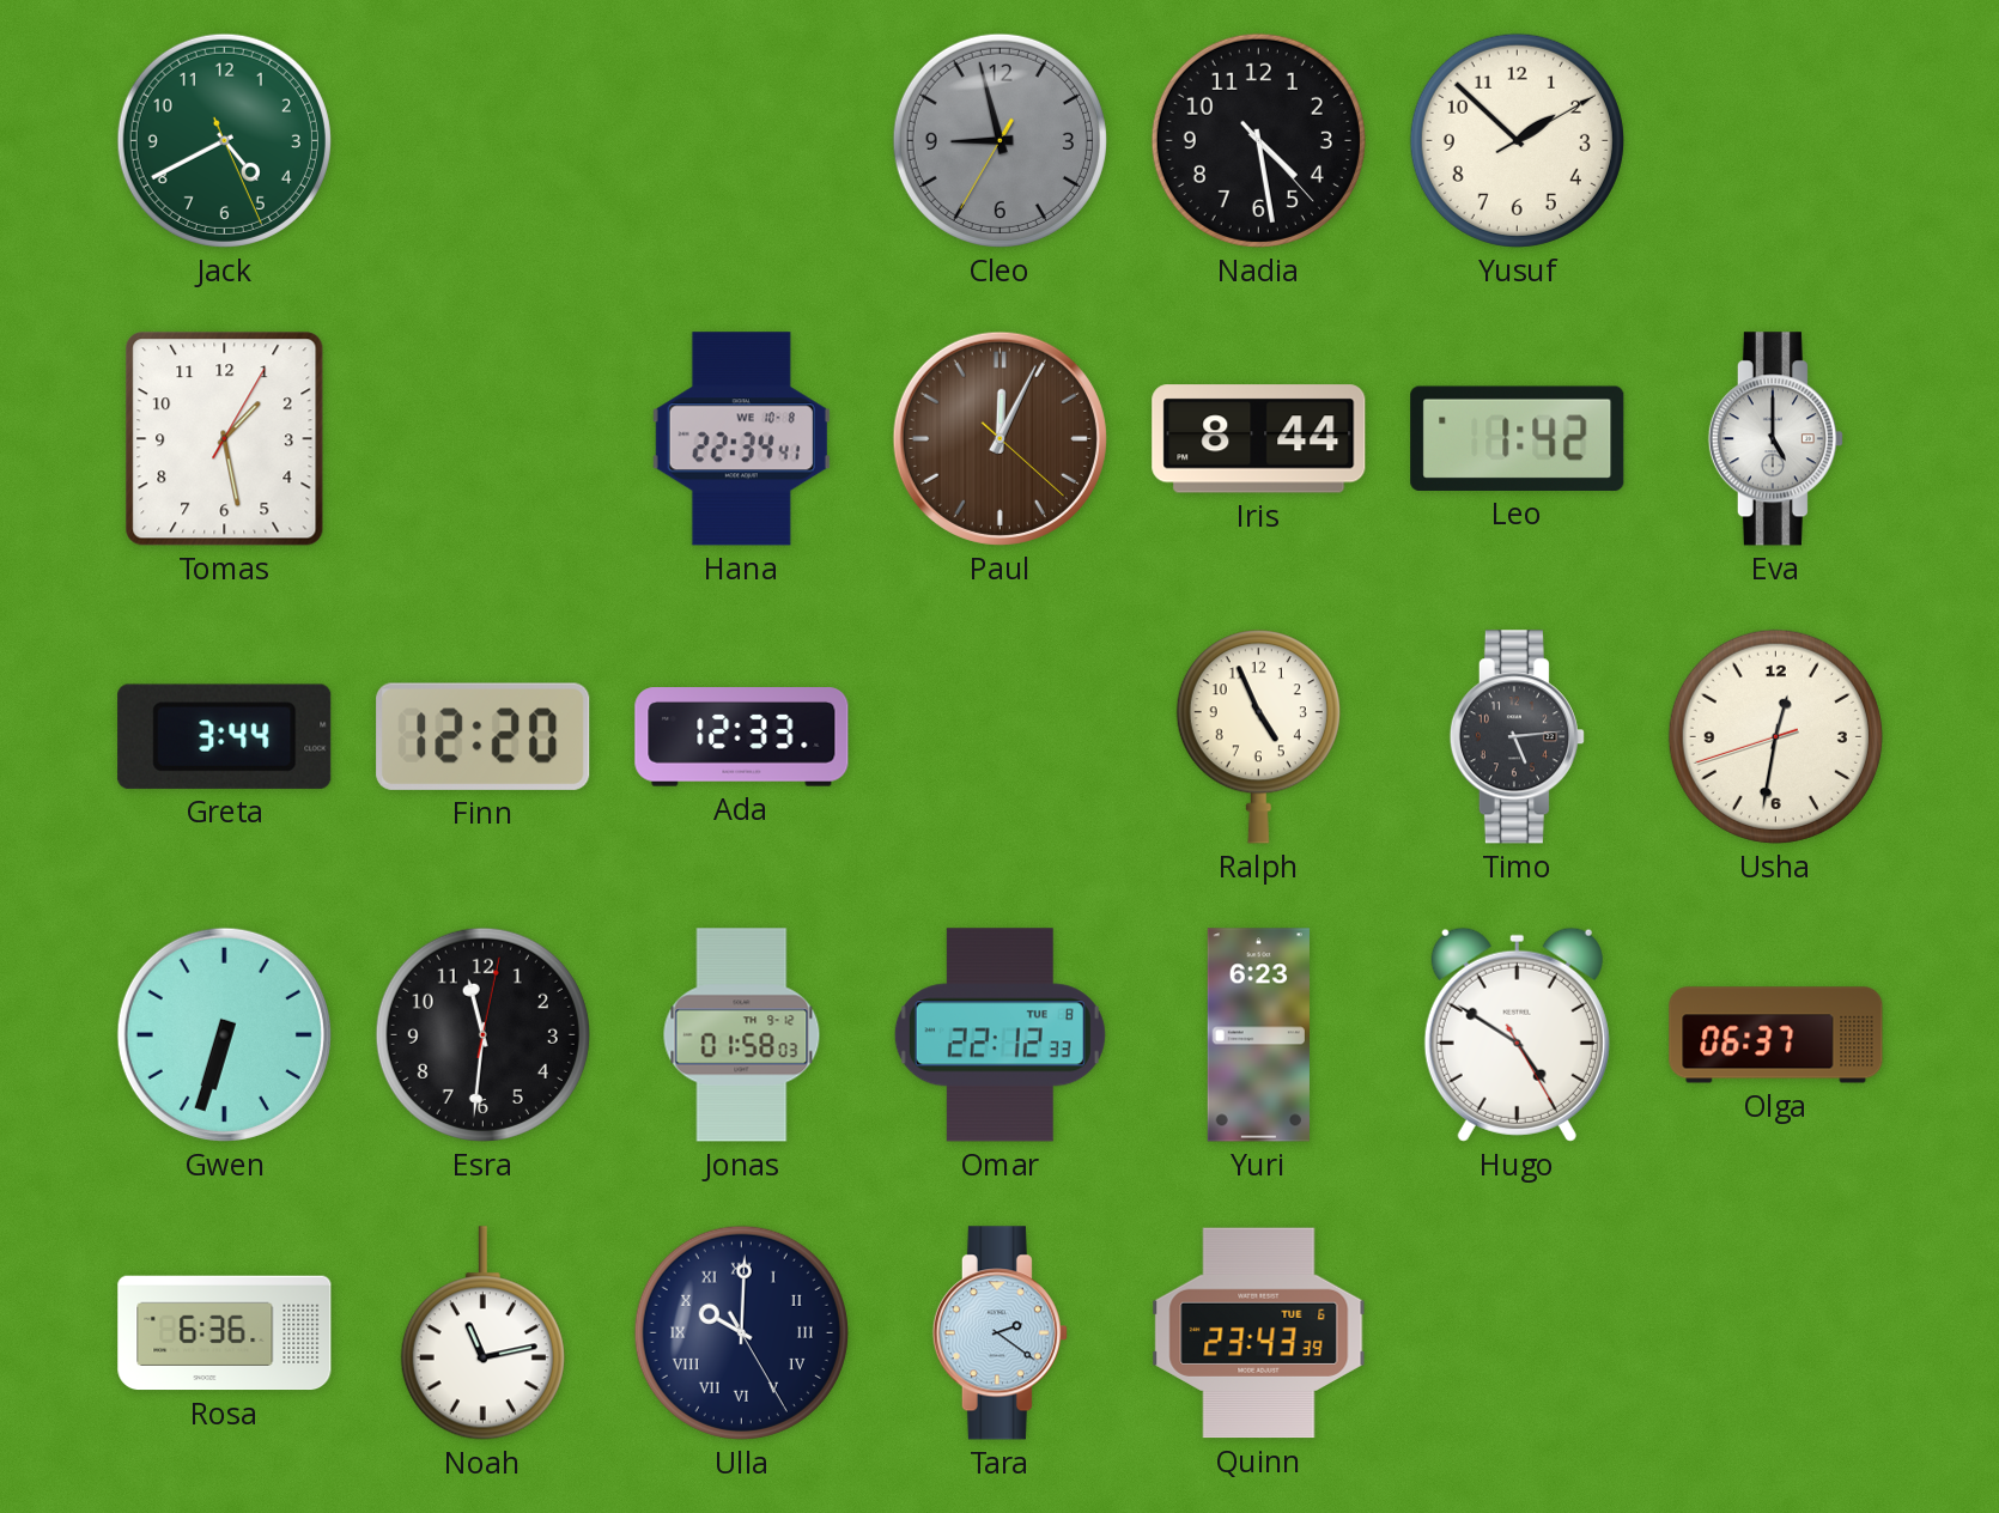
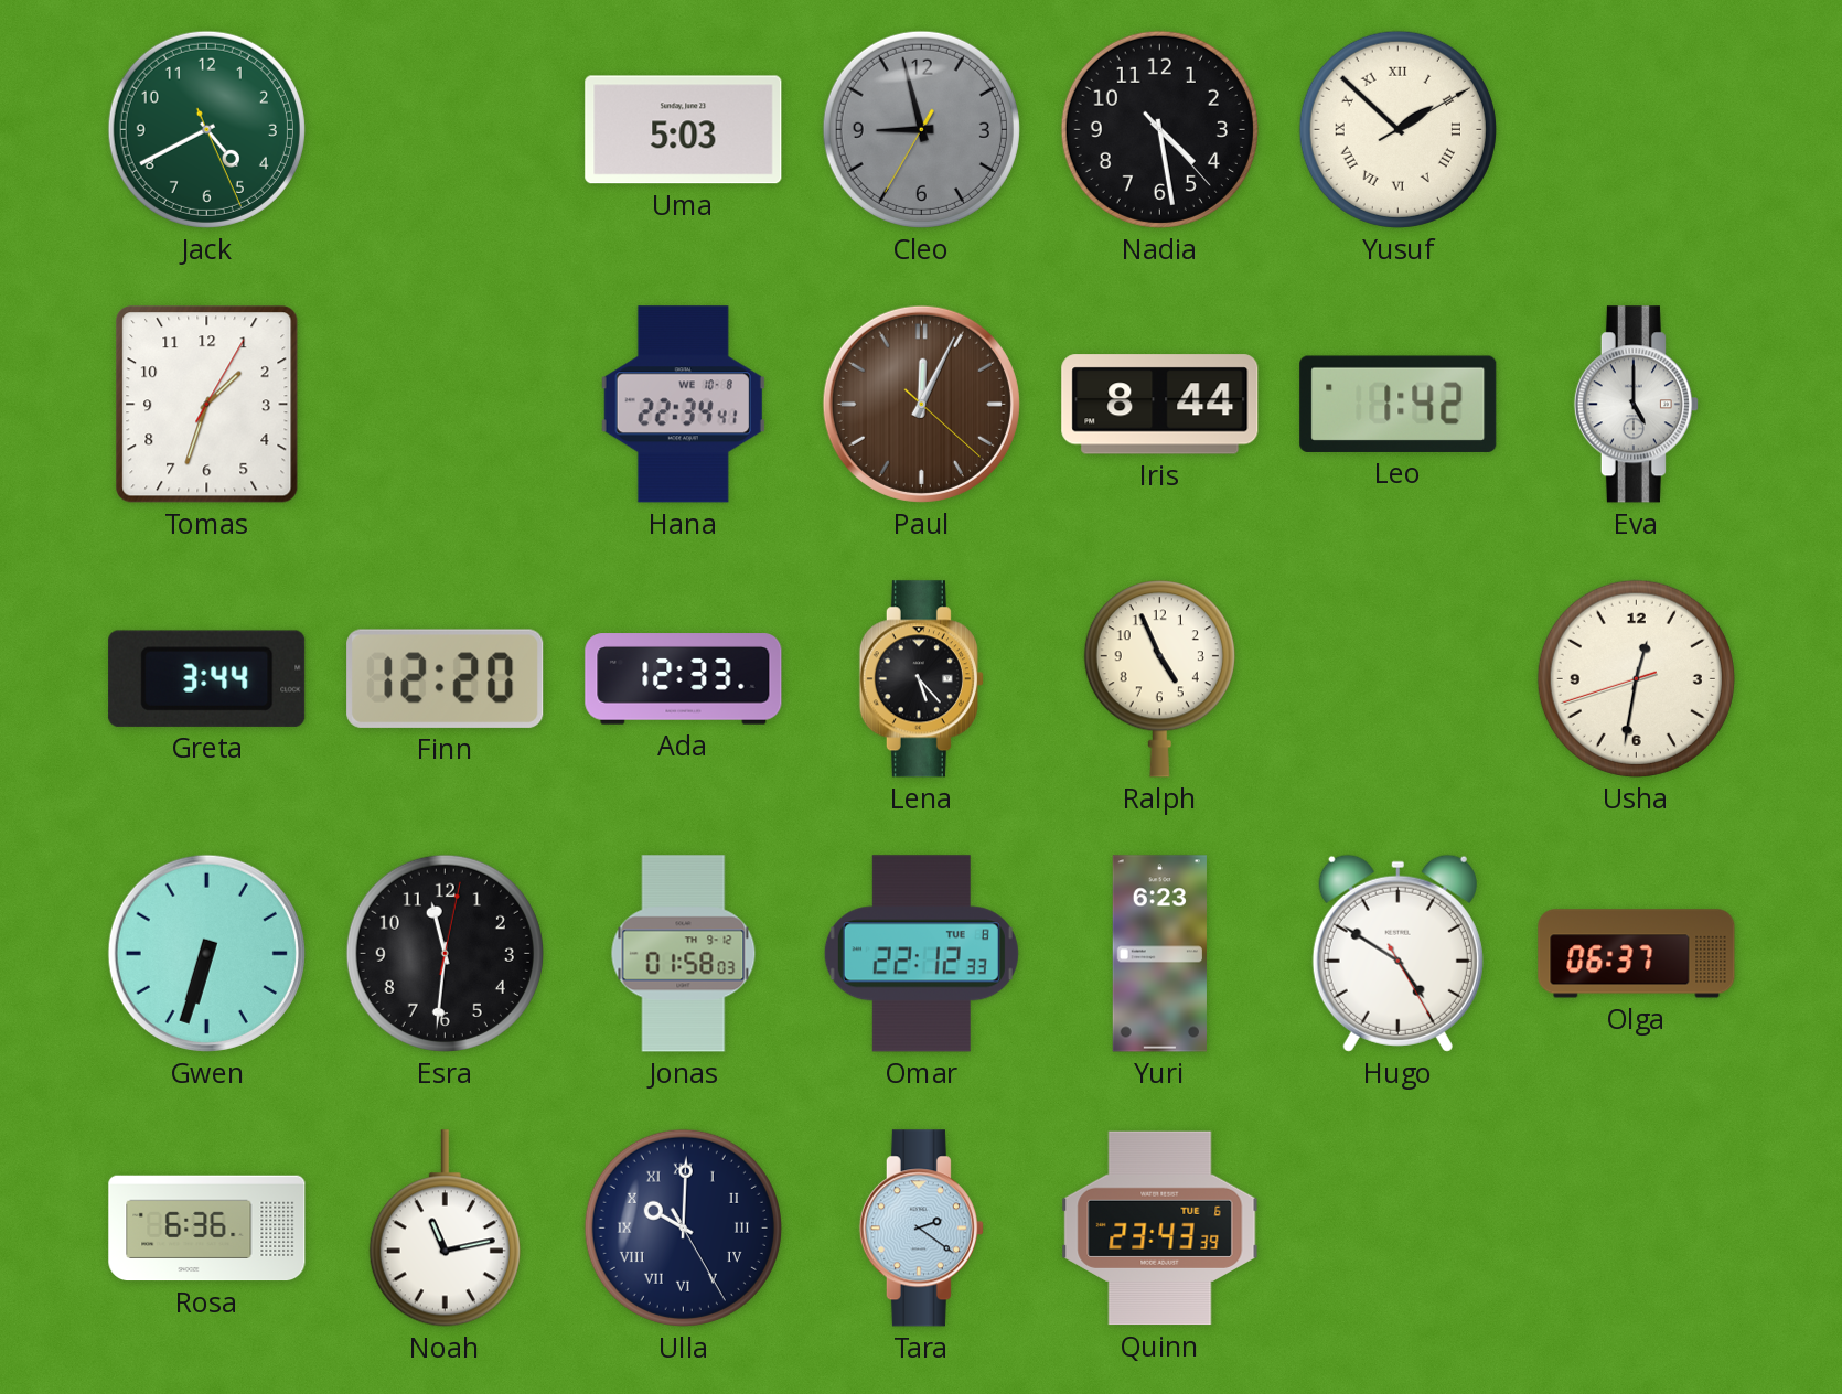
Uma: none -> 5:03 (684, 130)
Yusuf numerals: Arabic -> Roman (1397, 129)
Tomas: 1:28 -> 1:33 (207, 405)
Lena: none -> 5:23 (921, 679)
Timo: 5:14 -> none (1517, 737)
